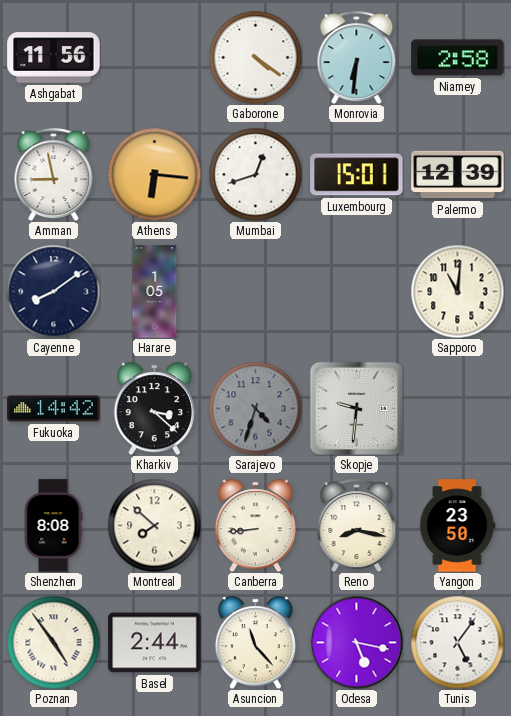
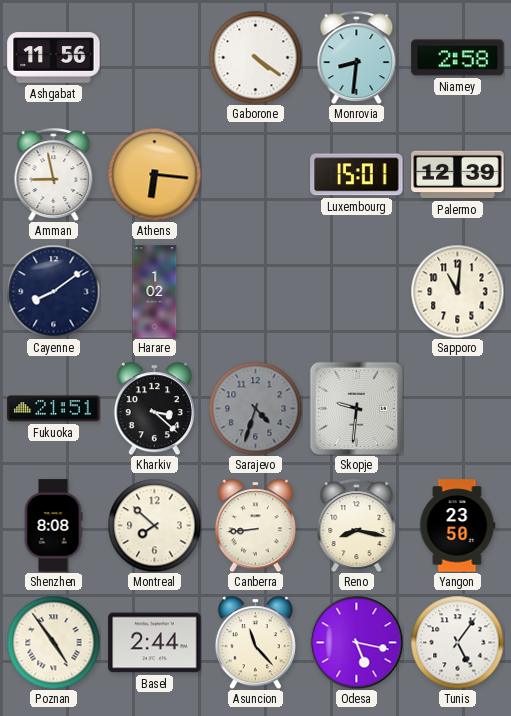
Monrovia: 6:31 -> 8:31 (357, 57)
Mumbai: 12:42 -> none (255, 174)
Harare: 1:05 -> 1:02 (155, 292)
Fukuoka: 14:42 -> 21:51 (54, 409)
